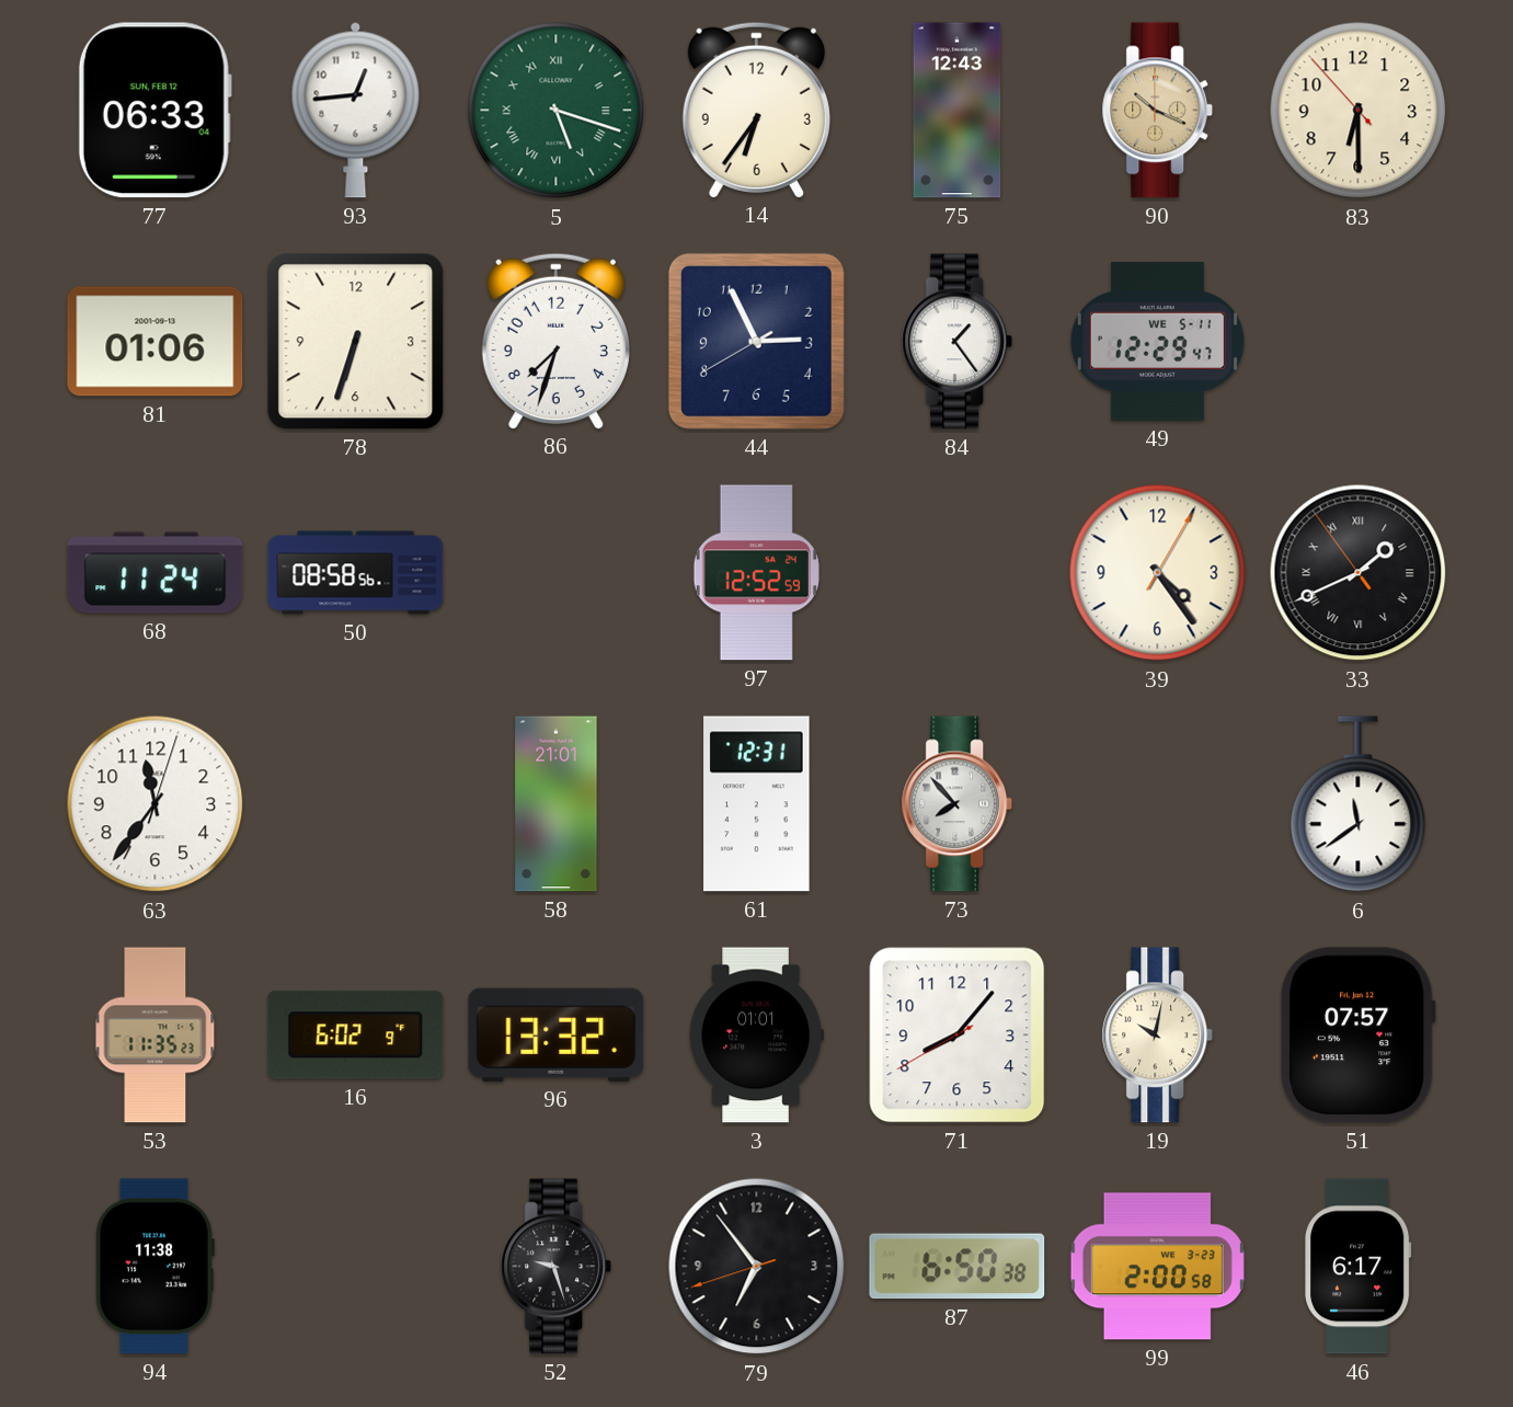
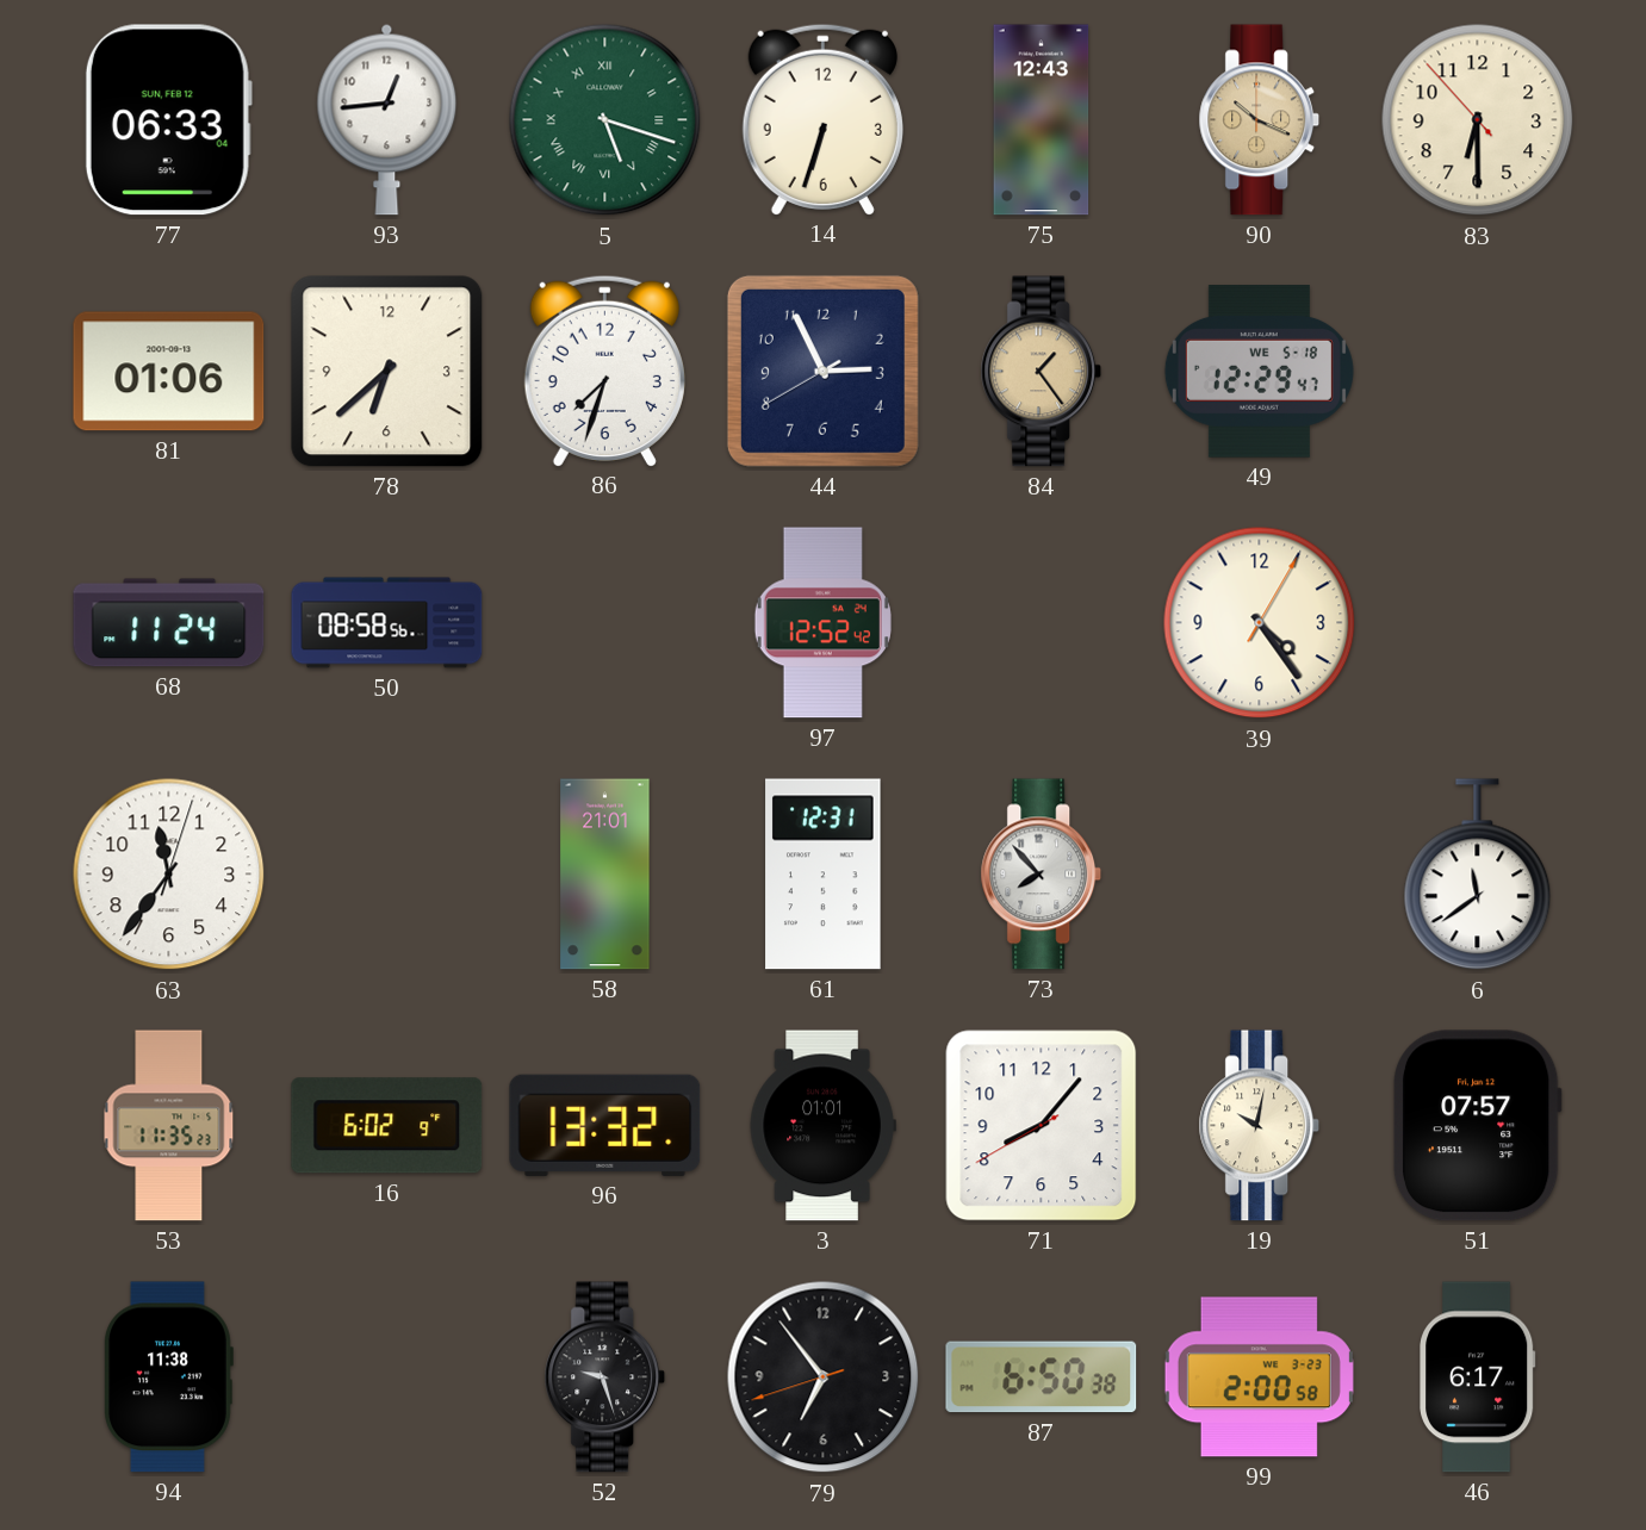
14: 6:36 -> 6:33 (822, 119)
78: 6:33 -> 6:38 (387, 372)
84 dial: white -> champagne (1042, 372)
49 date: WE 5-11 -> WE 5-18 (1259, 372)
97: 12:52:59 -> 12:52:42 (822, 623)
33: 1:40 -> none (1359, 573)
